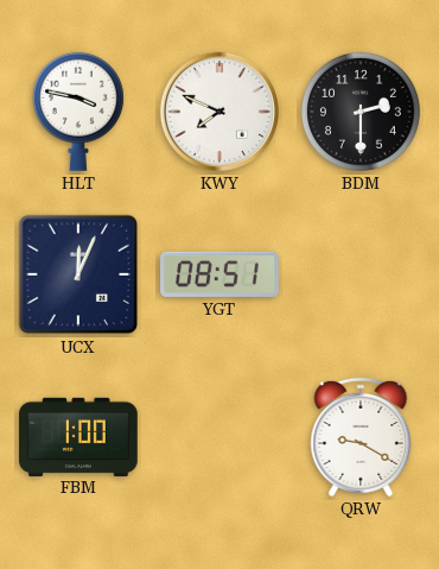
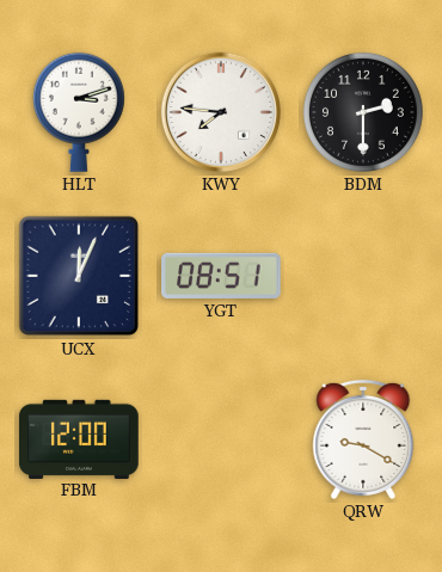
HLT: 3:47 -> 3:12 (79, 112)
KWY: 7:49 -> 7:46 (221, 112)
FBM: 1:00 -> 12:00 (79, 438)
